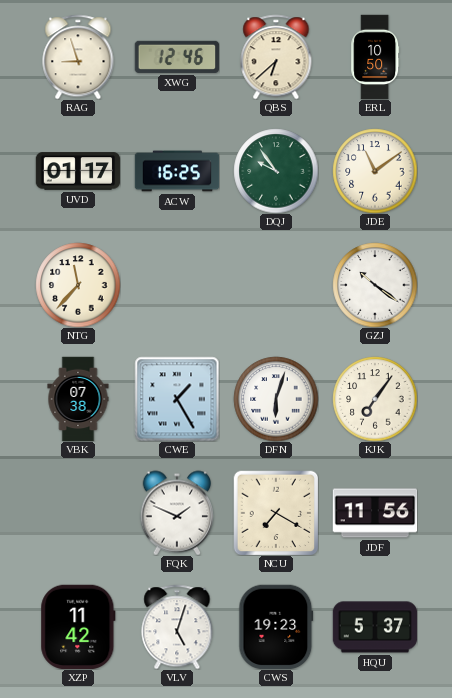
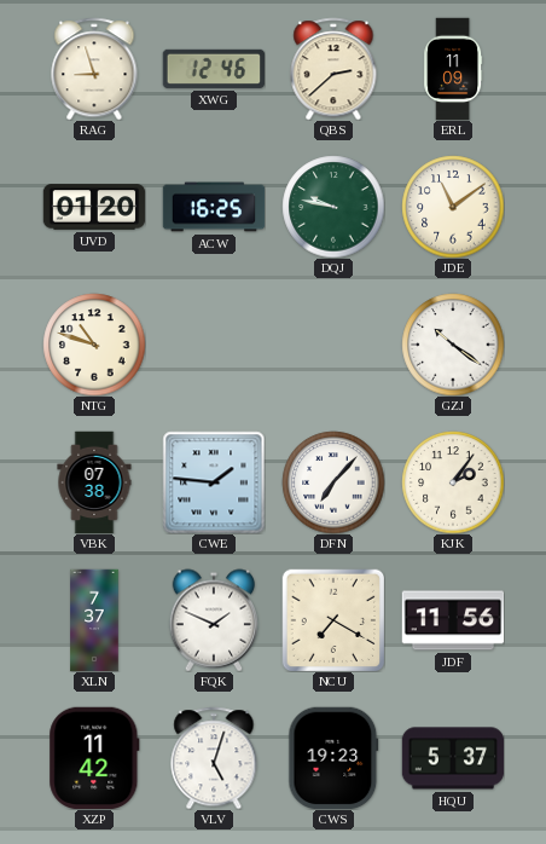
QBS: 6:38 -> 2:38 (333, 69)
ERL: 10:50 -> 11:09 (453, 69)
UVD: 01:17 -> 01:20 (94, 207)
DQJ: 9:54 -> 9:47 (333, 207)
NTG: 11:37 -> 10:48 (94, 345)
CWE: 1:25 -> 1:46 (214, 482)
DFN: 6:03 -> 7:07 (333, 482)
KJK: 7:06 -> 2:06 (453, 482)
XLN: none -> 7:37 (94, 620)
